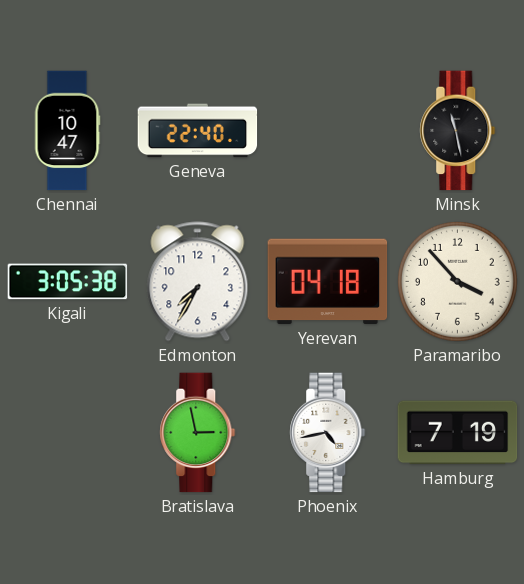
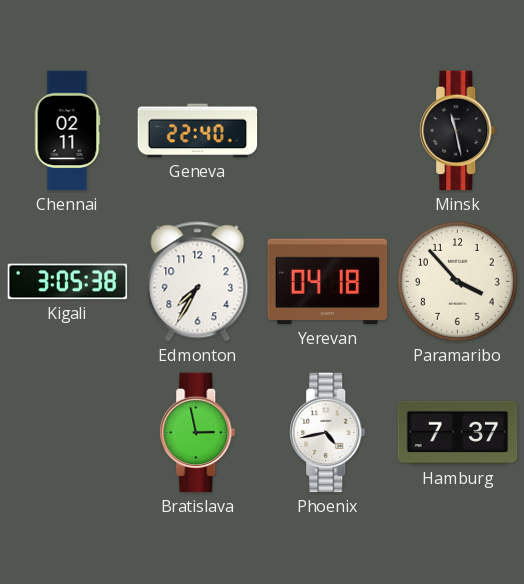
Chennai: 10:47 -> 02:11 (67, 131)
Hamburg: 7:19 -> 7:37 (458, 433)
